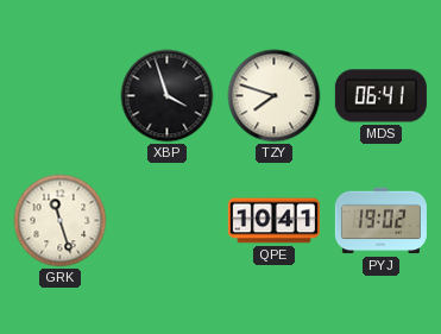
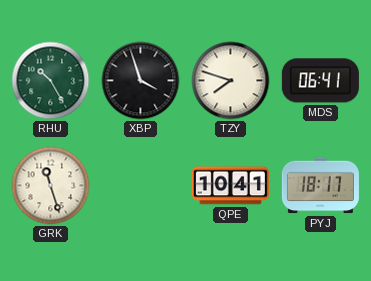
RHU: none -> 10:25 (51, 81)
PYJ: 19:02 -> 18:17 (320, 186)
